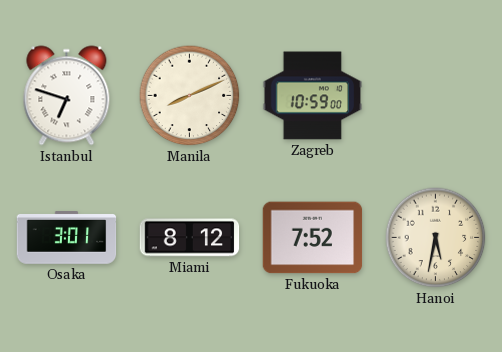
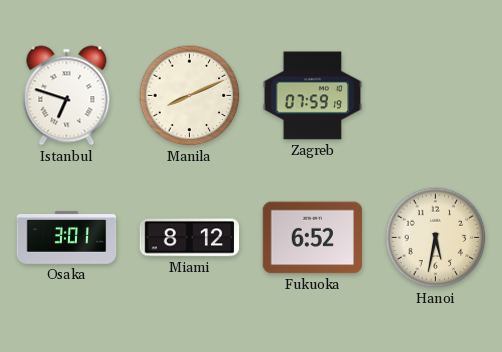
Zagreb: 10:59 -> 07:59 (313, 96)
Fukuoka: 7:52 -> 6:52 (313, 238)
